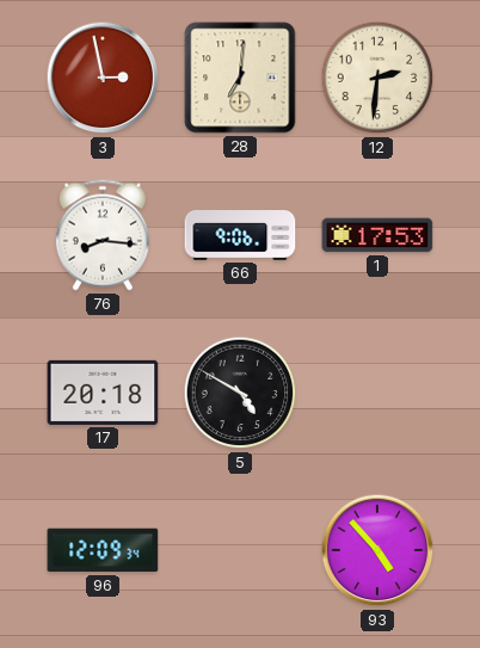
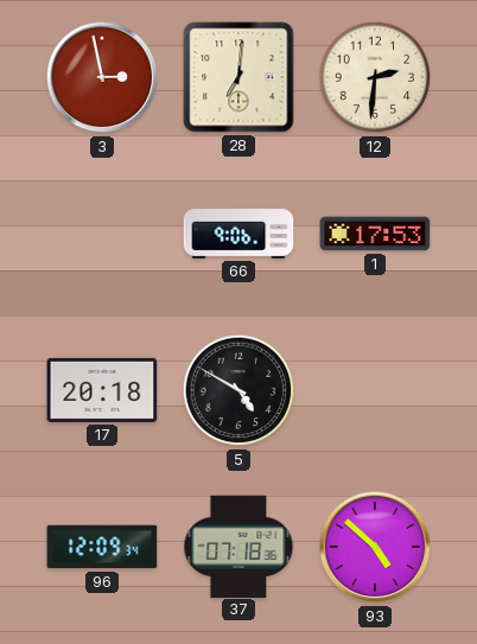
76: 8:16 -> none (103, 235)
37: none -> 07:18 (238, 546)
93: 4:53 -> 4:52 (375, 547)
